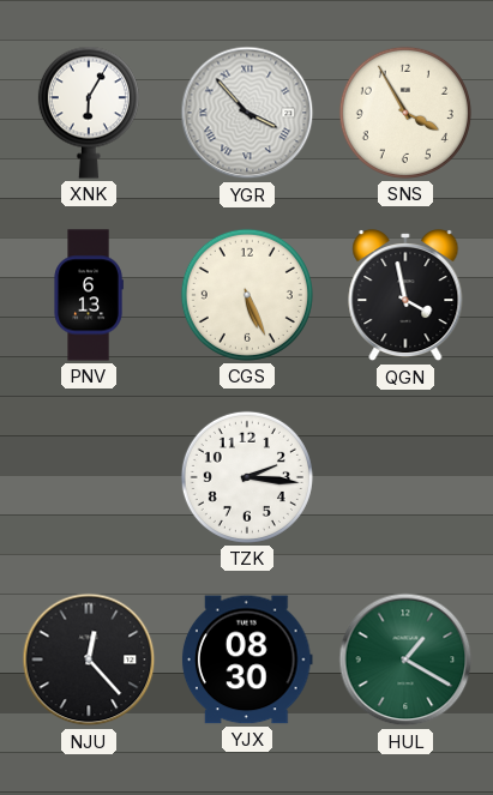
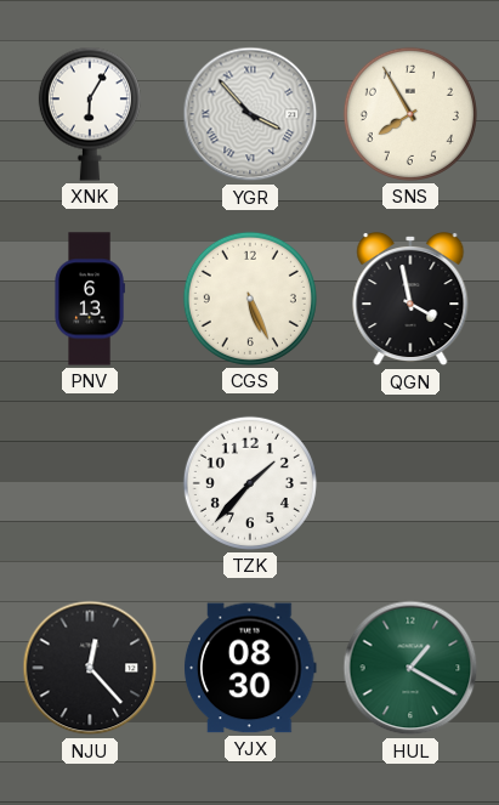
SNS: 3:55 -> 7:55 (410, 114)
TZK: 2:16 -> 1:37 (250, 483)
